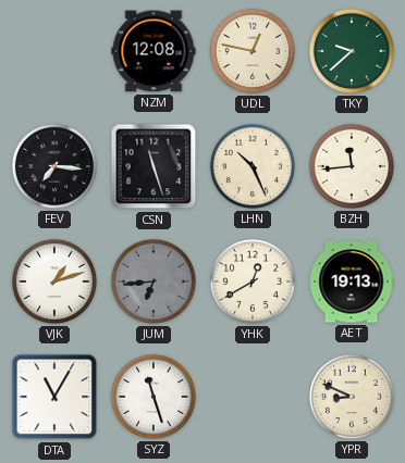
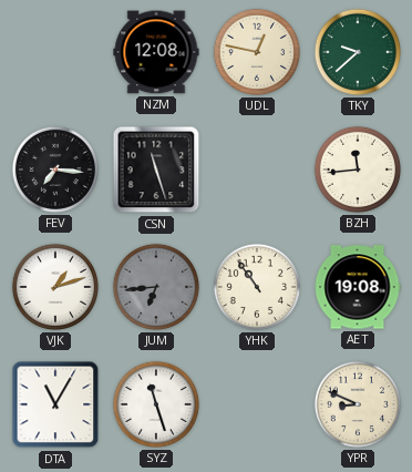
LHN: 10:26 -> none (253, 166)
YHK: 12:40 -> 10:54 (257, 287)
AET: 19:13 -> 19:08 (358, 287)
